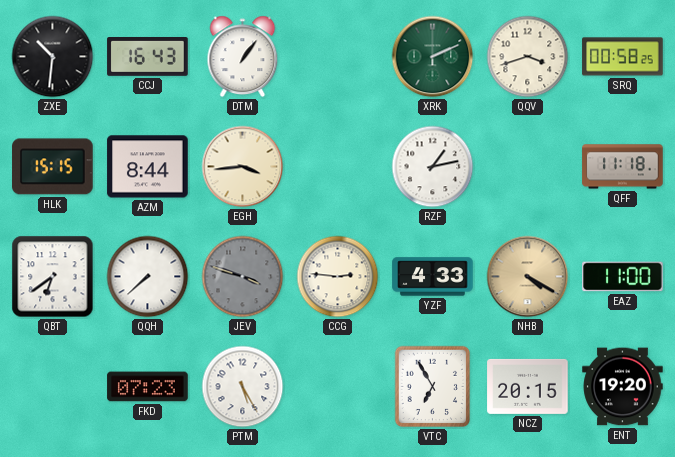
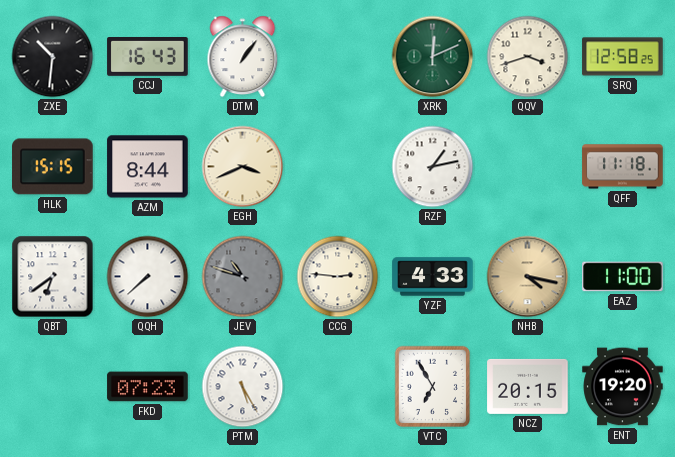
XRK: 2:11 -> 12:11 (433, 57)
SRQ: 00:58 -> 12:58 (623, 57)
EGH: 3:44 -> 3:41 (243, 167)
JEV: 3:48 -> 10:48 (243, 277)
NHB: 4:20 -> 4:17 (528, 277)
